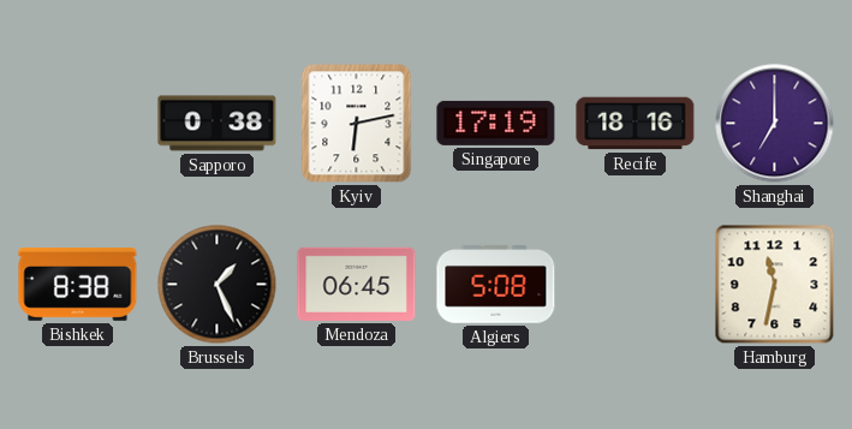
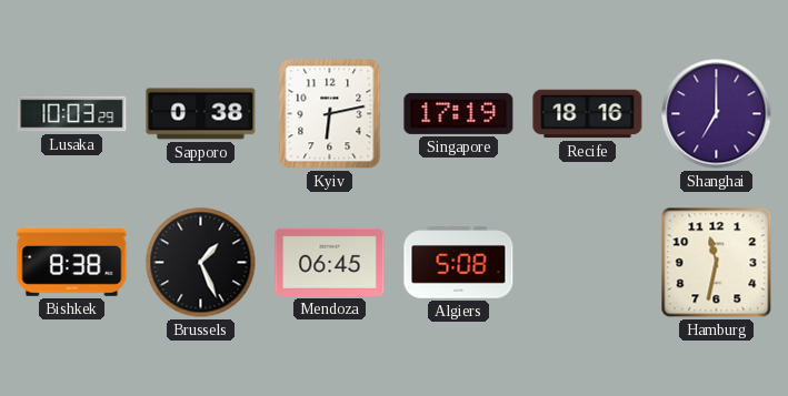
Lusaka: none -> 10:03 (72, 114)
